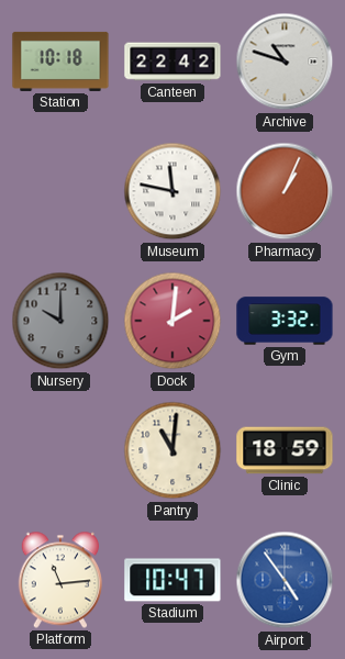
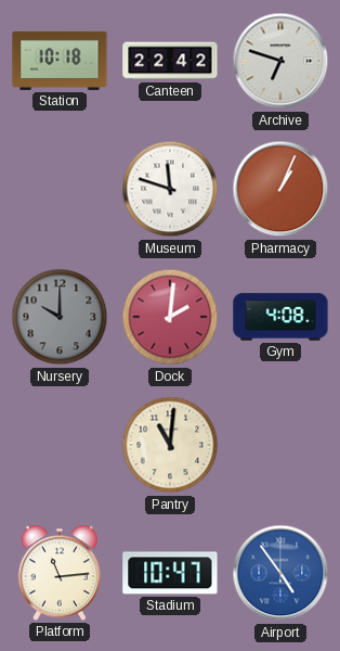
Archive: 10:48 -> 6:48 (280, 61)
Museum: 11:47 -> 11:48 (170, 189)
Gym: 3:32 -> 4:08 (280, 317)
Clinic: 18:59 -> none (285, 450)
